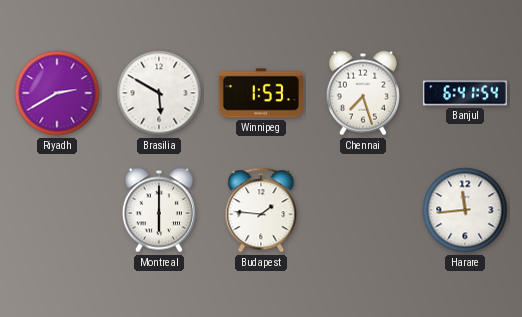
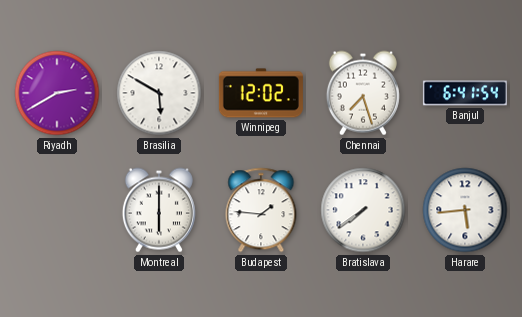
Winnipeg: 1:53 -> 12:02 (261, 93)
Bratislava: none -> 7:39 (363, 210)
Harare: 11:44 -> 5:44 (465, 210)
